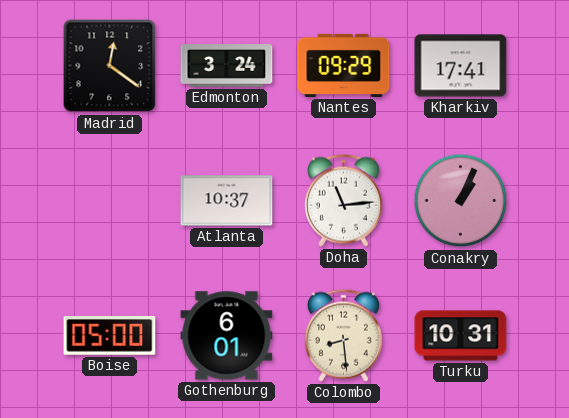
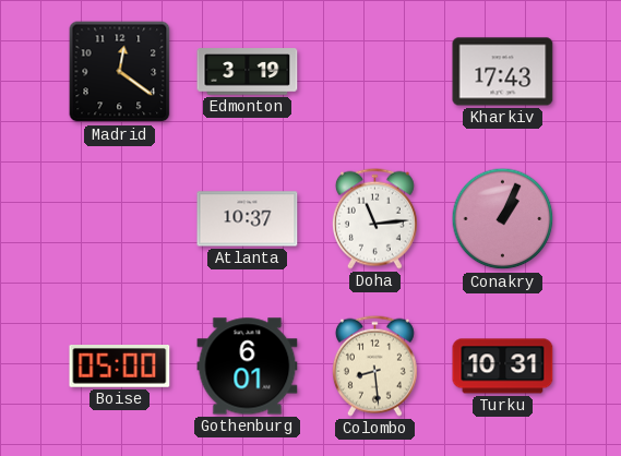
Edmonton: 3:24 -> 3:19 (248, 72)
Nantes: 09:29 -> none (344, 65)
Kharkiv: 17:41 -> 17:43 (503, 72)
